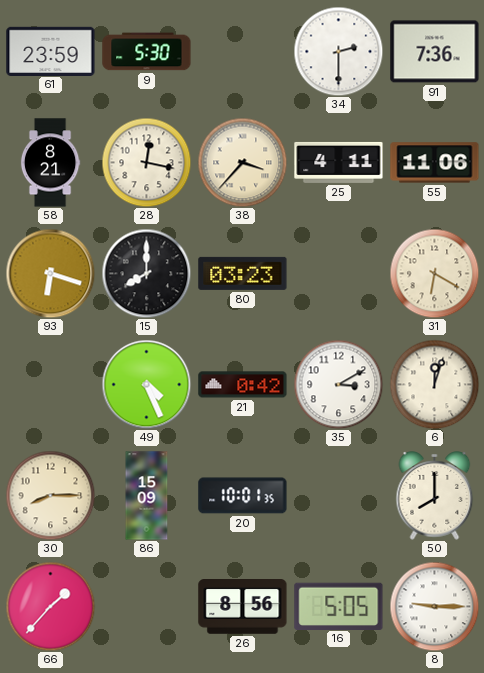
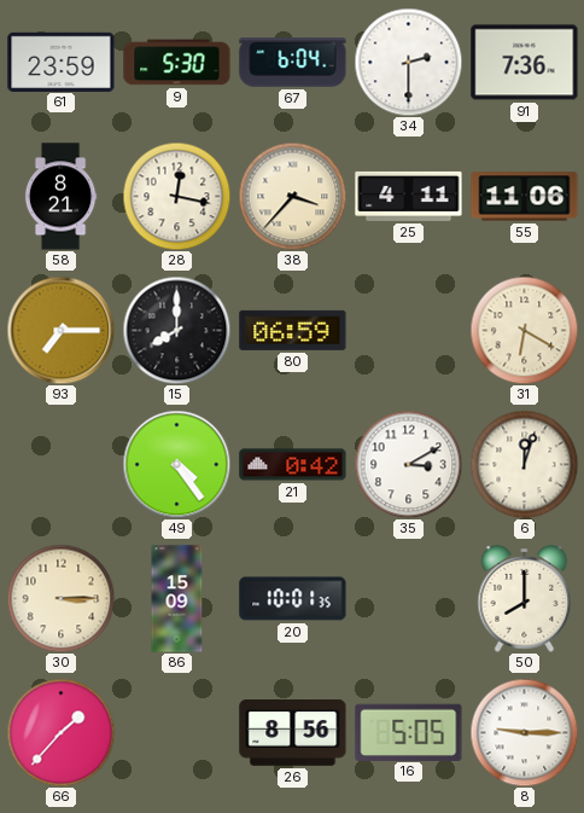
67: none -> 6:04 (293, 63)
93: 6:18 -> 7:15 (60, 330)
80: 03:23 -> 06:59 (293, 330)
49: 4:26 -> 4:24 (176, 464)
30: 8:15 -> 3:15 (60, 598)
